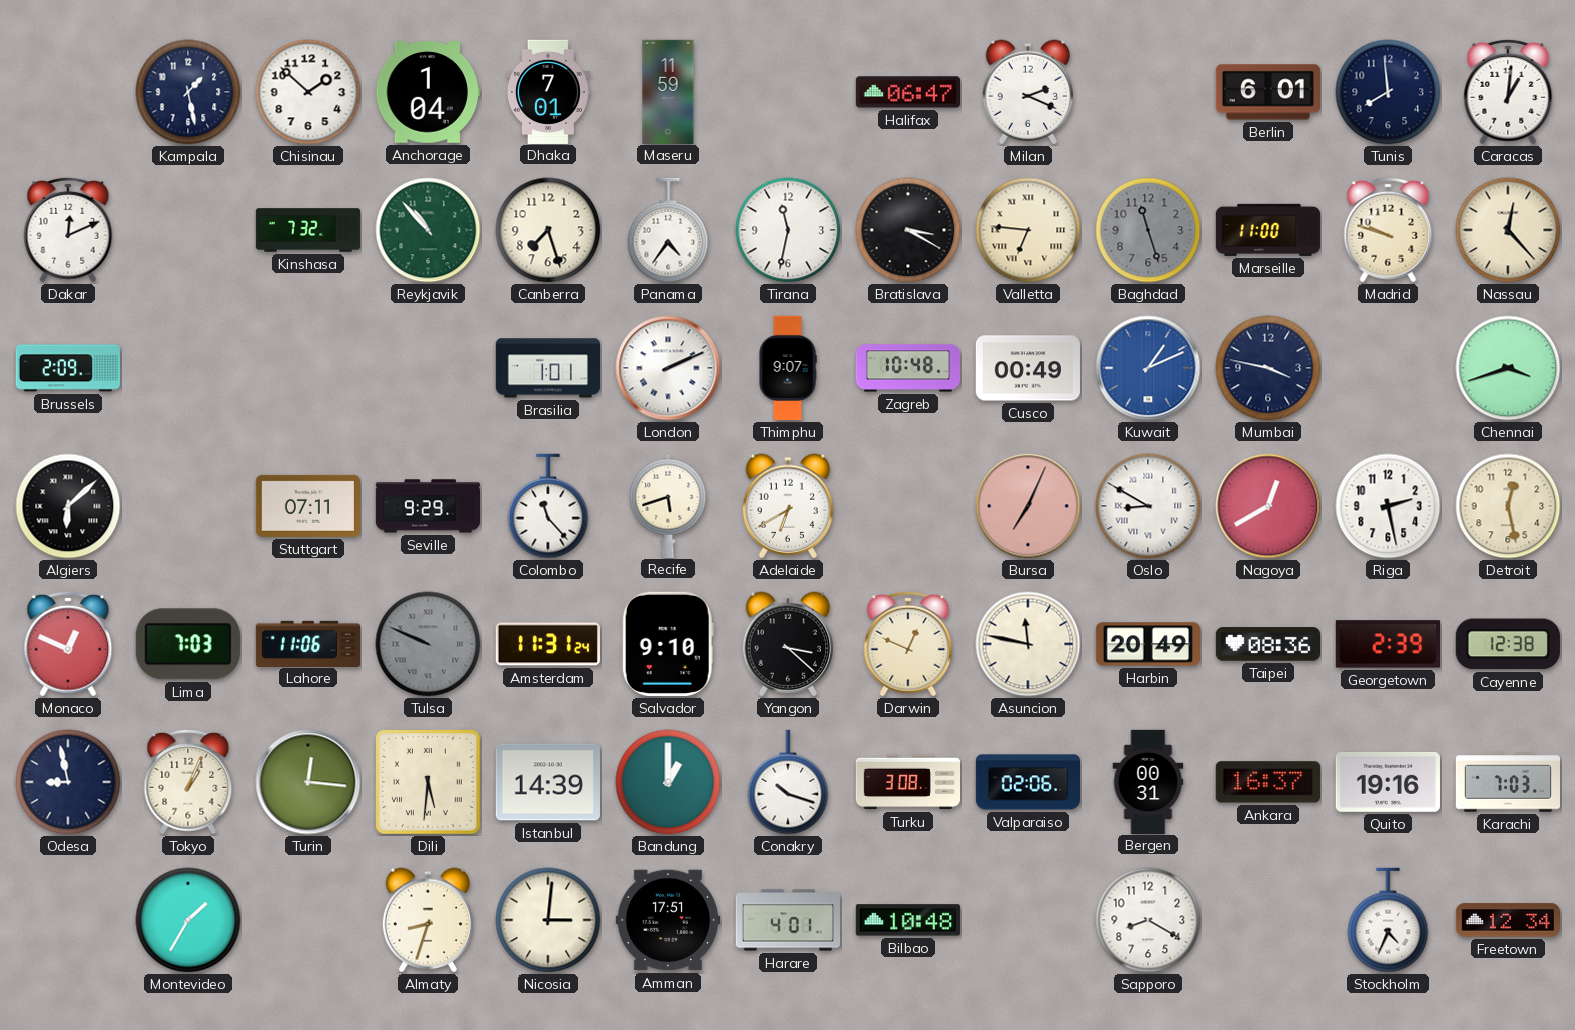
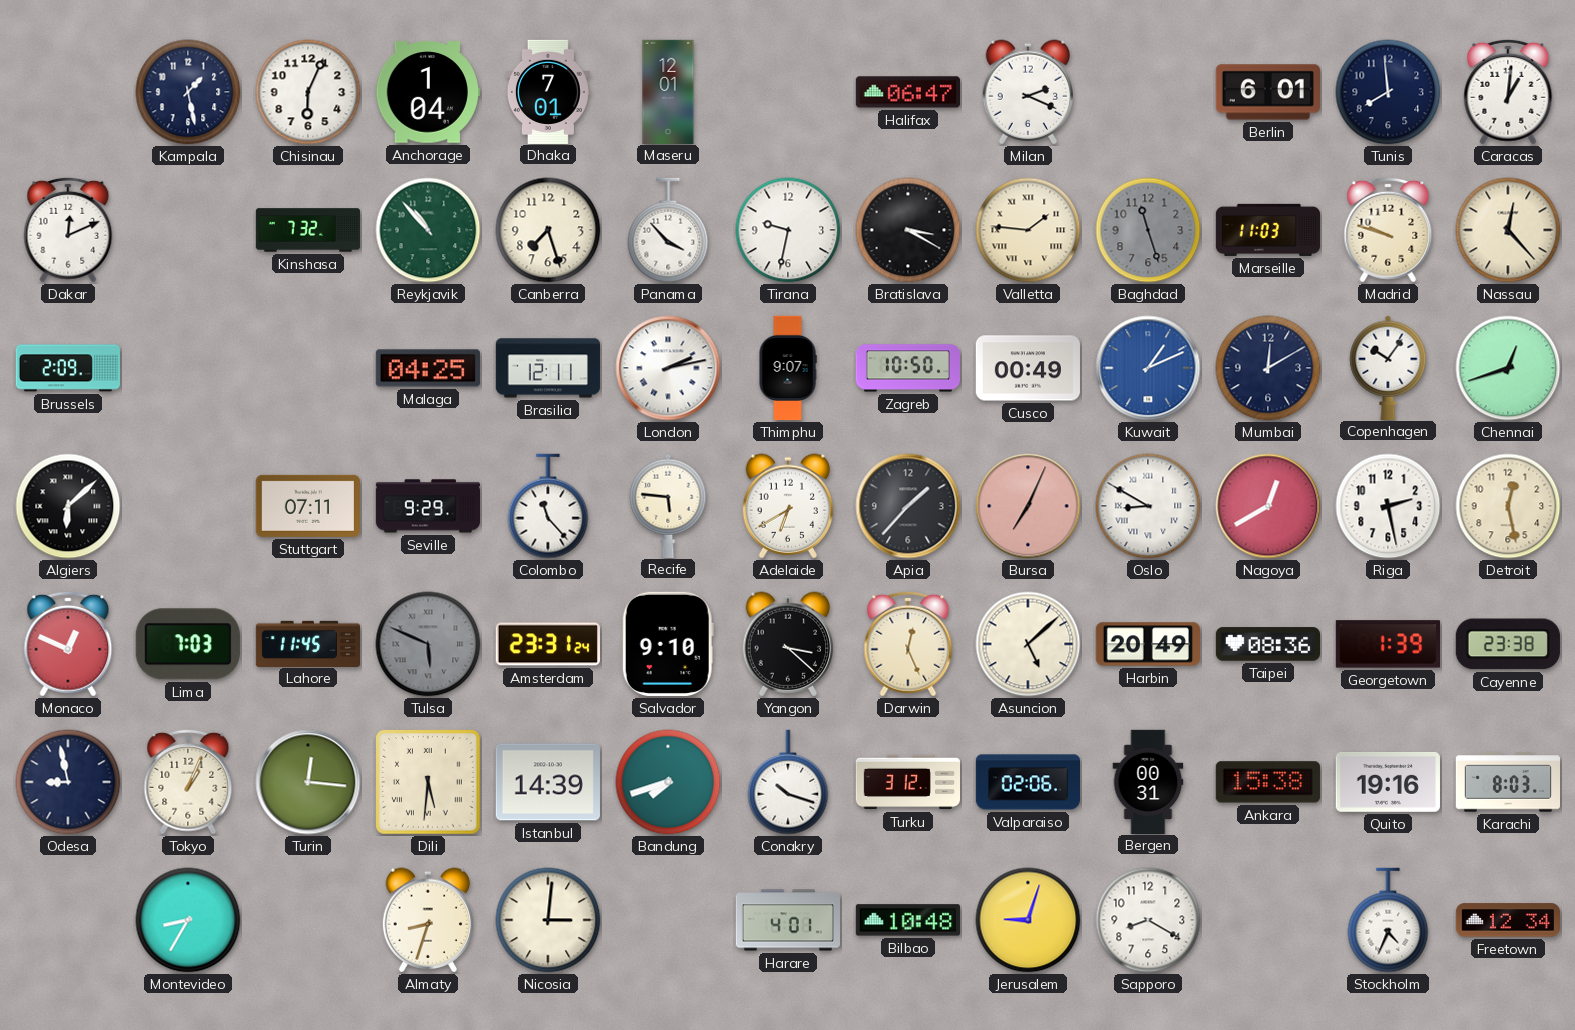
Chisinau: 1:52 -> 6:04 (308, 92)
Maseru: 11:59 -> 12:01 (668, 91)
Panama: 4:36 -> 3:53 (668, 230)
Tirana: 11:32 -> 9:32 (788, 230)
Valletta: 6:46 -> 1:46 (1028, 230)
Marseille: 11:00 -> 11:03 (1267, 230)
Malaga: none -> 04:25 (428, 368)
Brasilia: 1:01 -> 12:11 (548, 368)
London: 2:11 -> 2:13 (668, 368)
Zagreb: 10:48 -> 10:50 (907, 368)
Mumbai: 3:47 -> 12:10 (1268, 368)
Copenhagen: none -> 10:06 (1388, 367)
Chennai: 3:42 -> 12:42 (1508, 368)
Recife: 5:42 -> 5:46 (668, 505)
Apia: none -> 1:37 (908, 506)
Lahore: 11:06 -> 11:45 (307, 643)
Tulsa: 9:49 -> 5:49 (428, 644)
Amsterdam: 11:31 -> 23:31 (547, 644)
Darwin: 12:49 -> 12:26 (908, 644)
Asuncion: 11:47 -> 5:08 (1028, 644)
Georgetown: 2:39 -> 1:39 (1387, 644)
Cayenne: 12:38 -> 23:38 (1508, 644)
Bandung: 1:00 -> 7:42 (668, 782)
Turku: 3:08 -> 3:12 (907, 782)
Ankara: 16:37 -> 15:38 (1268, 782)
Karachi: 7:03 -> 8:03 (1508, 782)
Montevideo: 1:35 -> 8:35 (188, 920)
Amman: 17:51 -> none (668, 920)
Jerusalem: none -> 9:03 (1028, 920)
